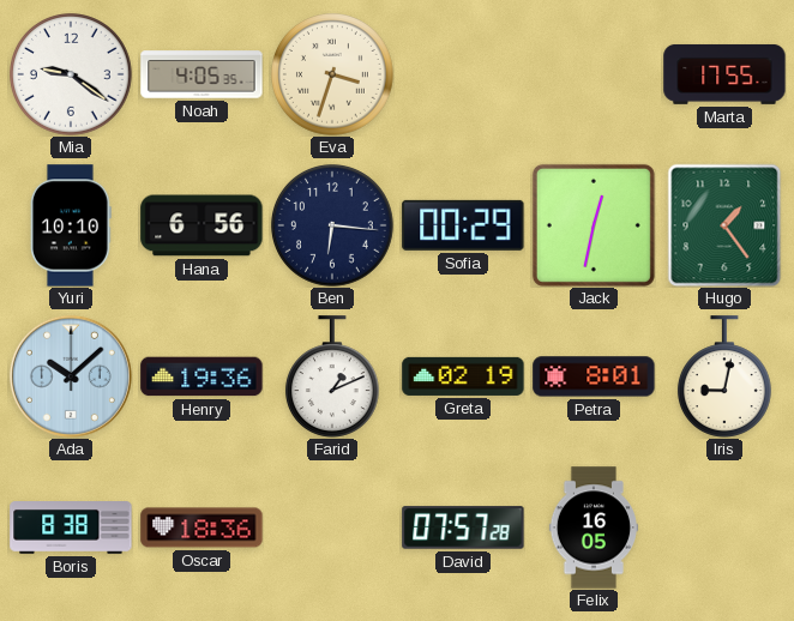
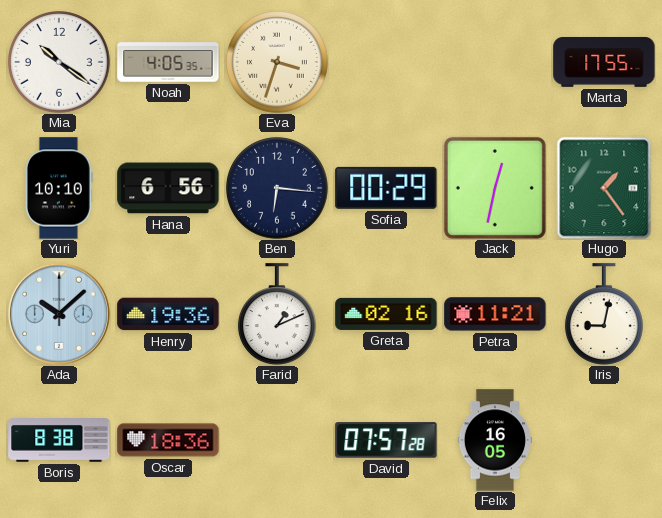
Mia: 9:21 -> 10:21 (60, 63)
Greta: 02:19 -> 02:16 (386, 314)
Petra: 8:01 -> 11:21 (495, 314)
